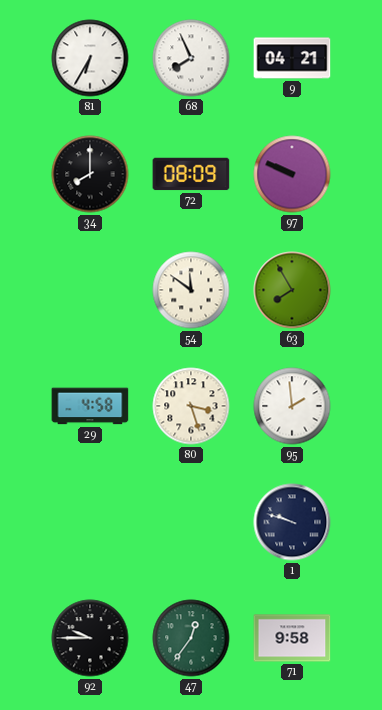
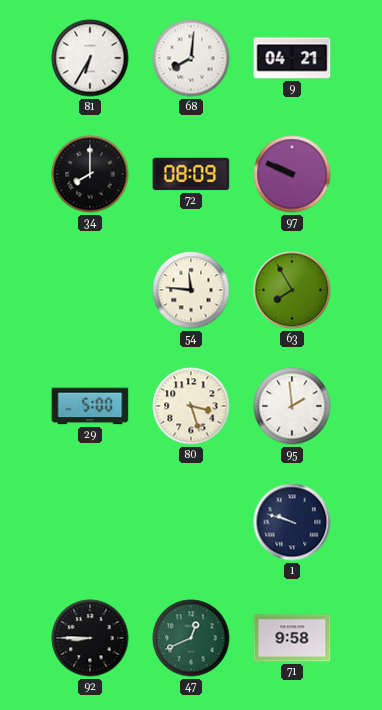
68: 7:56 -> 8:01 (191, 58)
54: 11:51 -> 11:46 (191, 290)
29: 4:58 -> 5:00 (90, 406)
92: 9:45 -> 8:45 (90, 638)
47: 12:36 -> 12:41 (191, 638)
